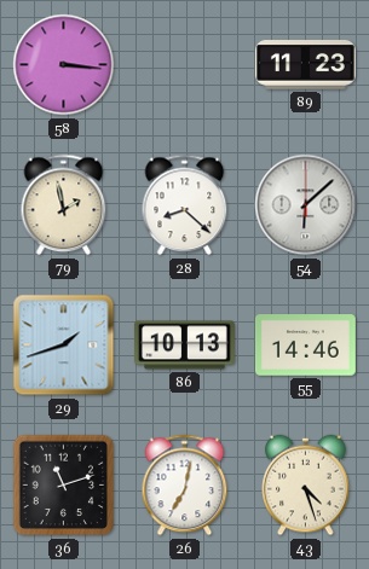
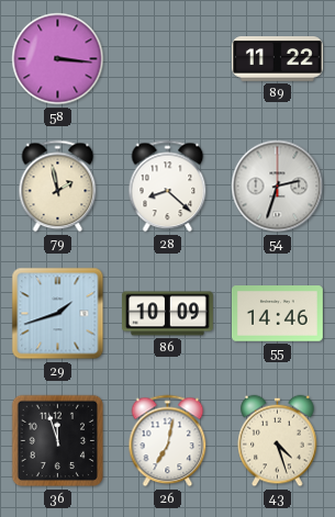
89: 11:23 -> 11:22 (277, 59)
54: 6:08 -> 2:33 (278, 187)
86: 10:13 -> 10:09 (167, 314)
36: 11:12 -> 11:57 (58, 441)
